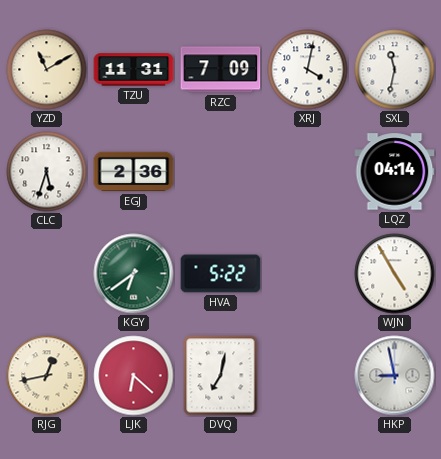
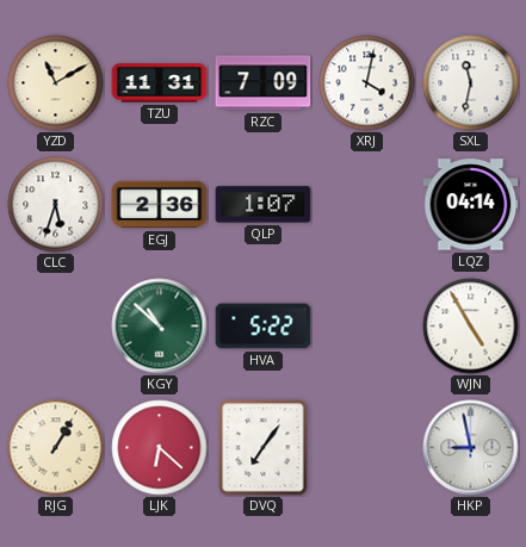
QLP: none -> 1:07 (264, 205)
KGY: 6:39 -> 10:52 (160, 327)
RJG: 12:43 -> 1:05 (56, 448)
DVQ: 7:02 -> 7:06 (264, 448)
